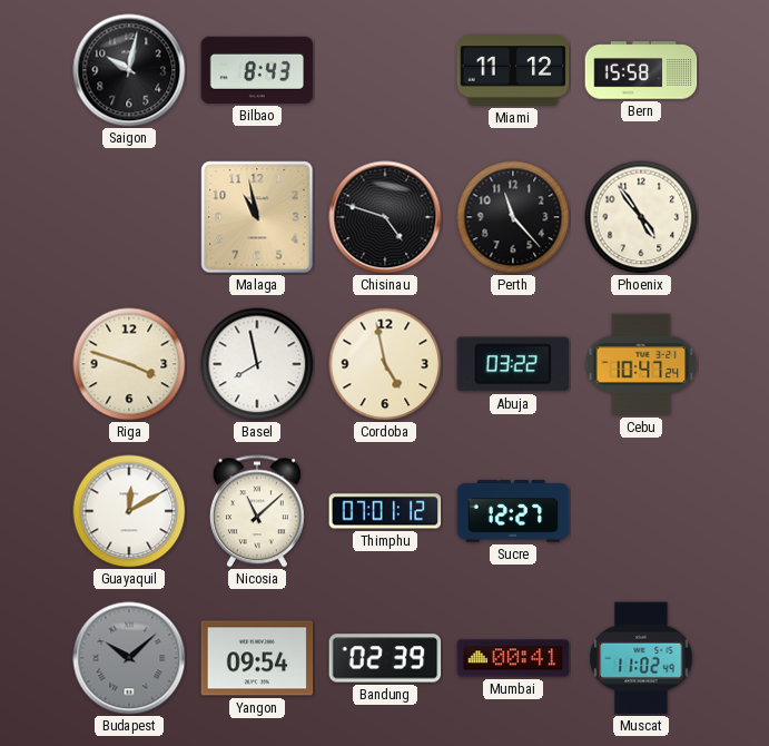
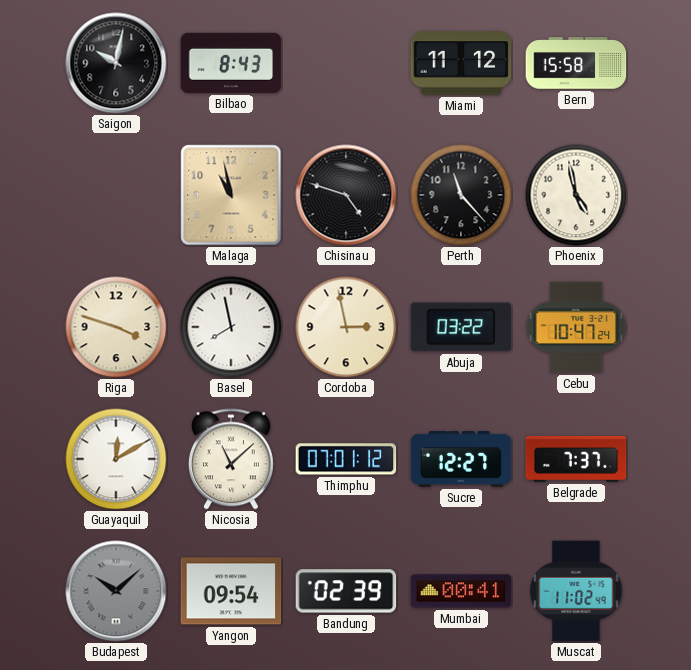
Phoenix: 4:54 -> 4:58 (576, 195)
Cordoba: 4:58 -> 2:58 (346, 327)
Belgrade: none -> 7:37 (576, 459)
